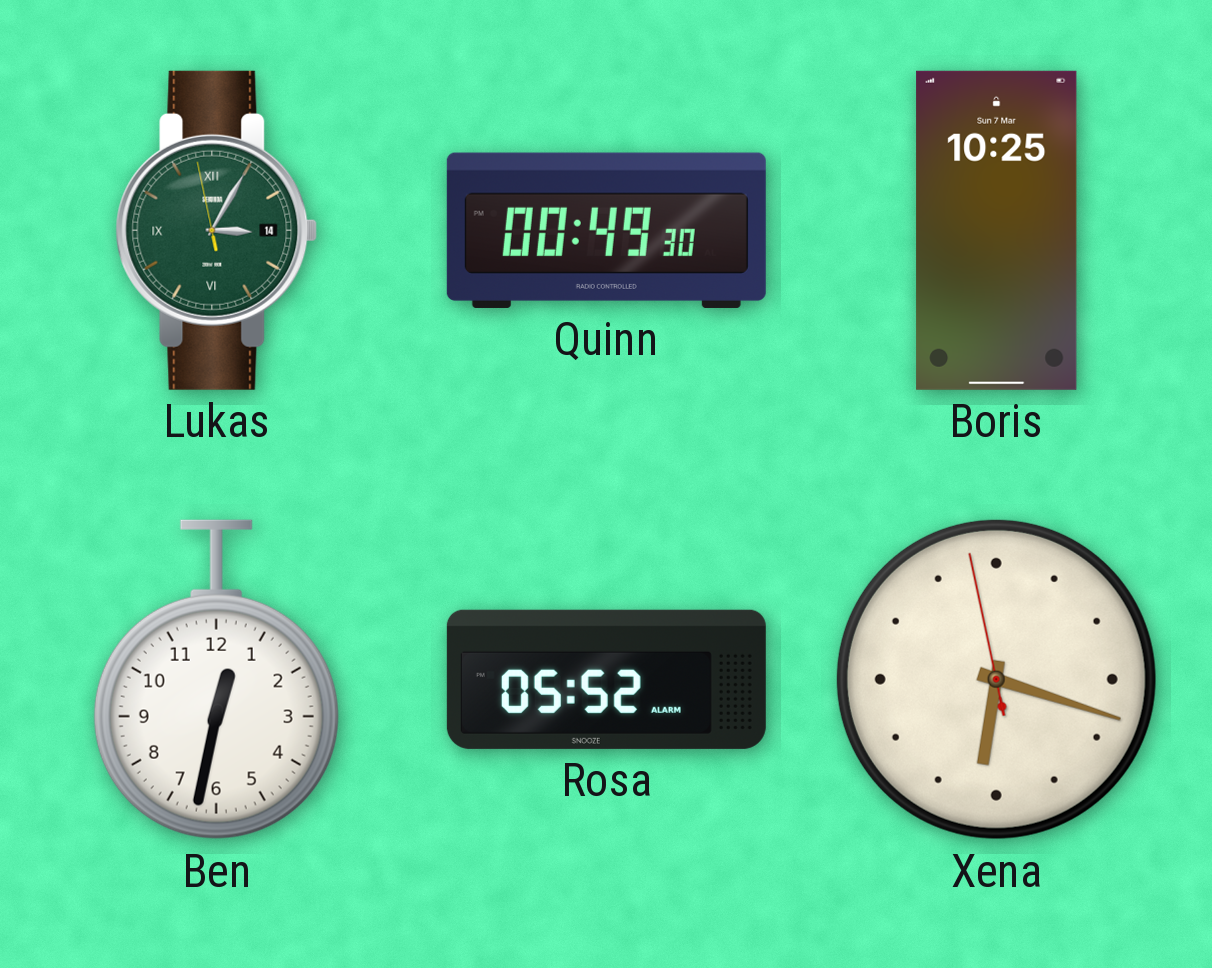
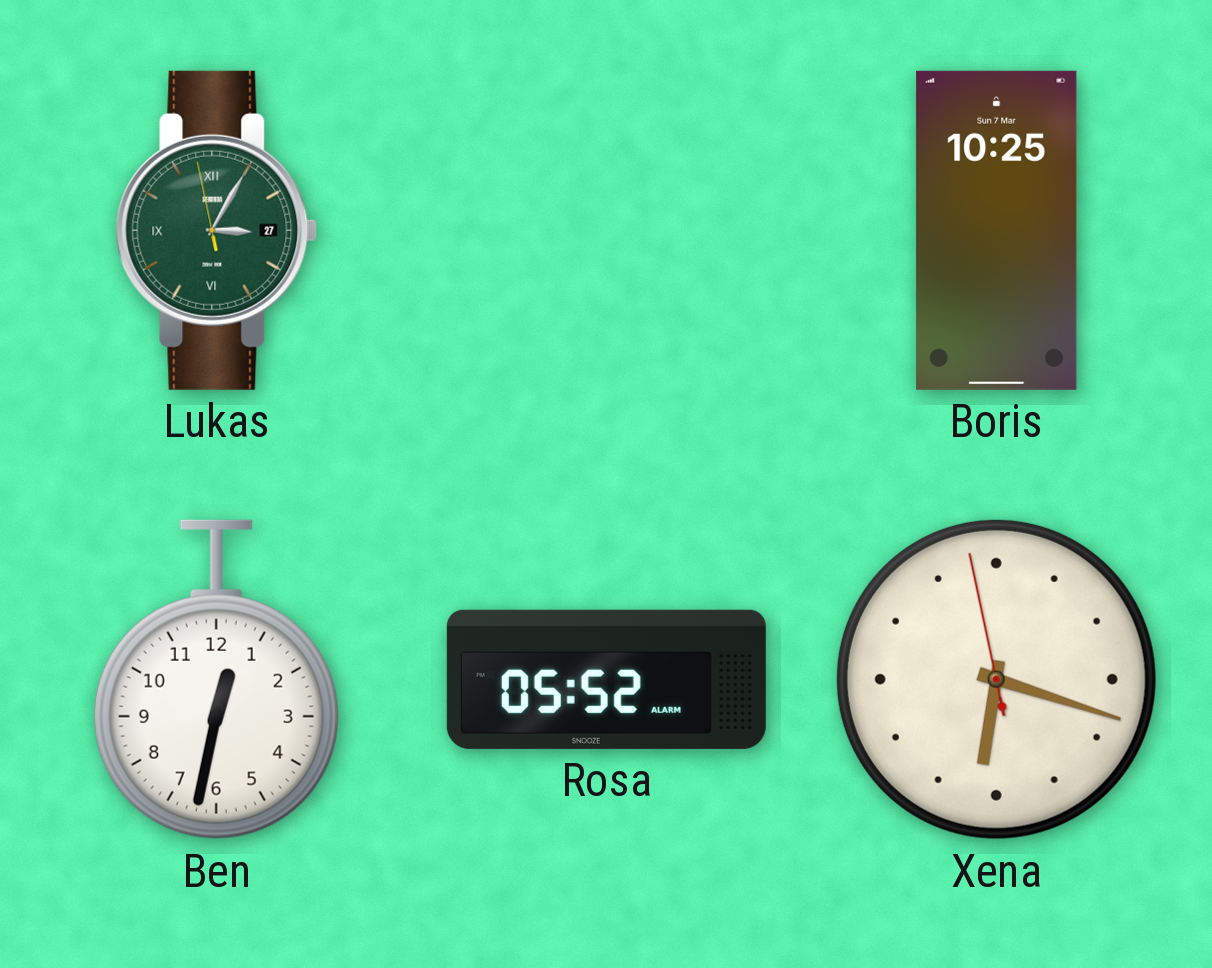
Lukas date: 14 -> 27 (217, 230)
Quinn: 00:49 -> none (606, 230)
